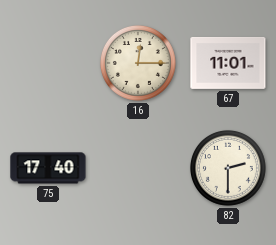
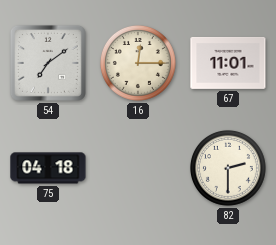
54: none -> 7:09 (48, 63)
75: 17:40 -> 04:18 (48, 168)
